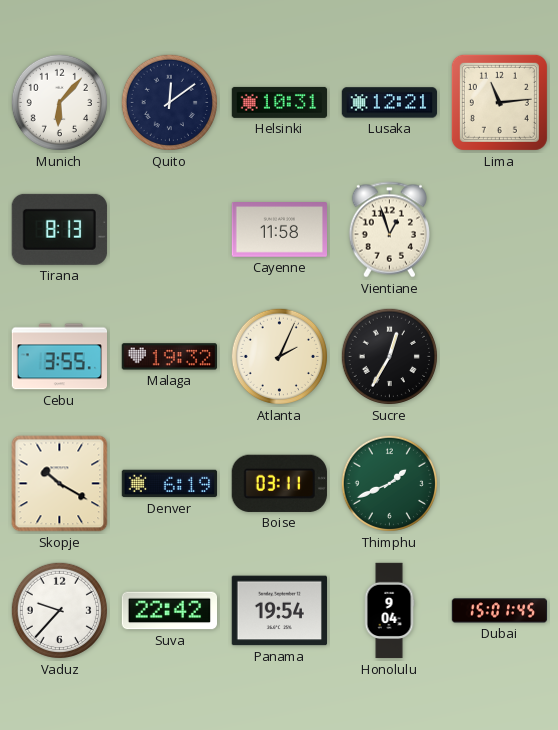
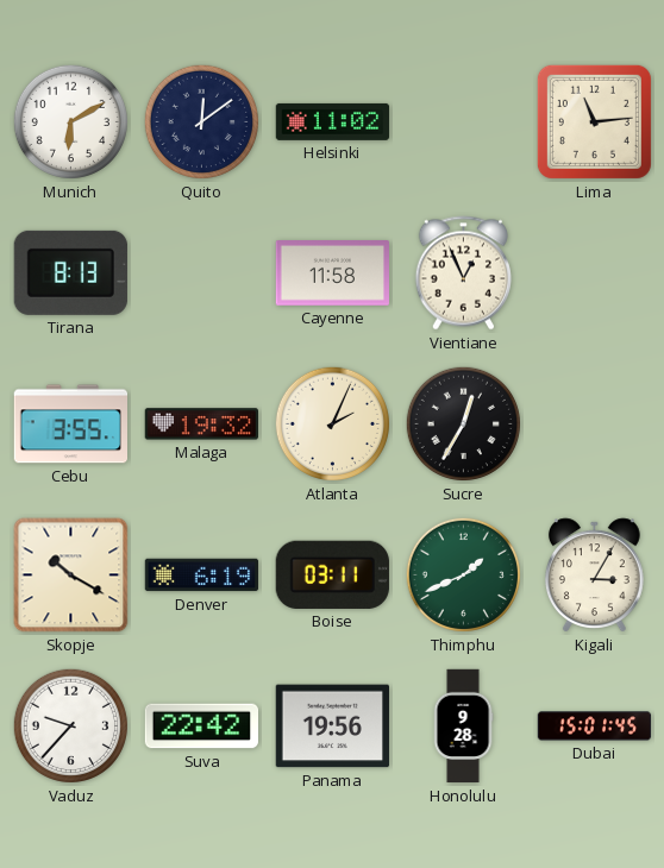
Munich: 6:07 -> 6:10 (70, 121)
Helsinki: 10:31 -> 11:02 (333, 121)
Lusaka: 12:21 -> none (390, 103)
Vientiane: 12:57 -> 12:56 (463, 273)
Kigali: none -> 3:05 (594, 575)
Panama: 19:54 -> 19:56 (332, 727)
Honolulu: 9:04 -> 9:28 (463, 727)
